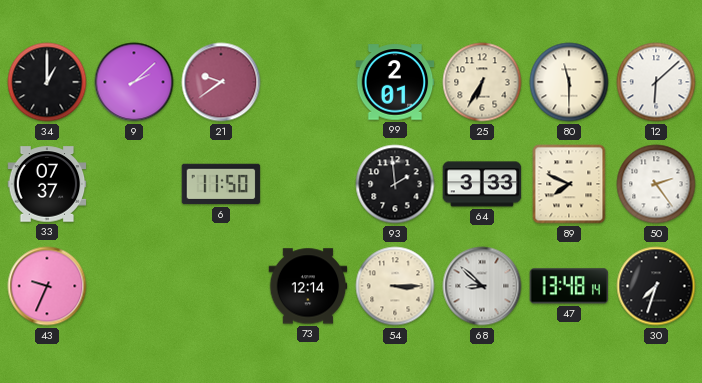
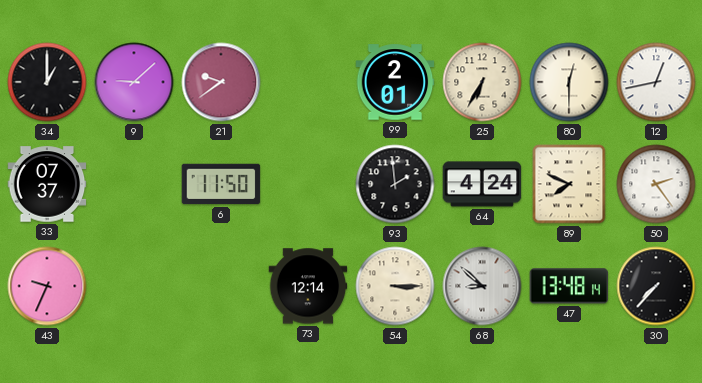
9: 2:08 -> 9:08 (134, 82)
80: 11:30 -> 12:30 (569, 82)
12: 6:08 -> 12:43 (656, 82)
64: 3:33 -> 4:24 (482, 184)
30: 7:33 -> 7:37 (656, 286)
